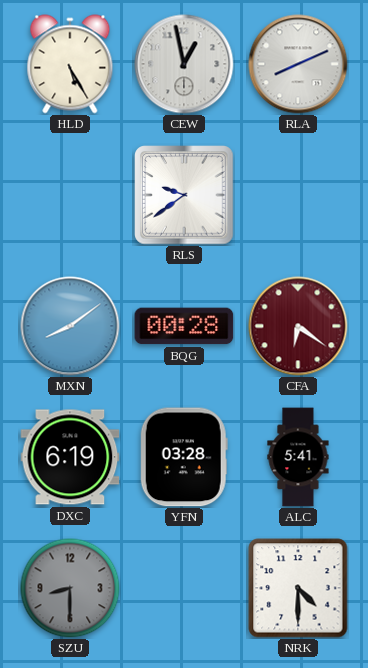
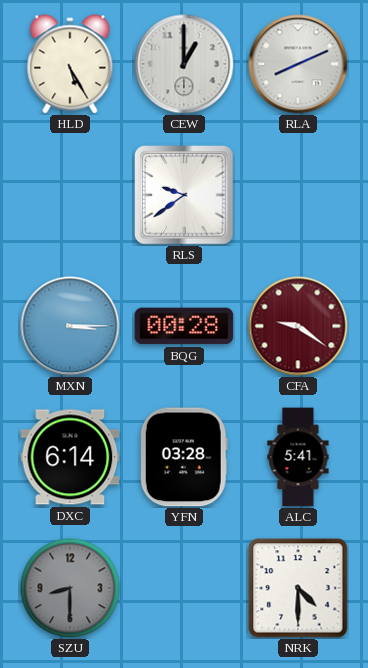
CEW: 12:58 -> 1:00 (184, 64)
MXN: 8:09 -> 3:15 (70, 326)
CFA: 6:21 -> 9:21 (298, 326)
DXC: 6:19 -> 6:14 (70, 457)
